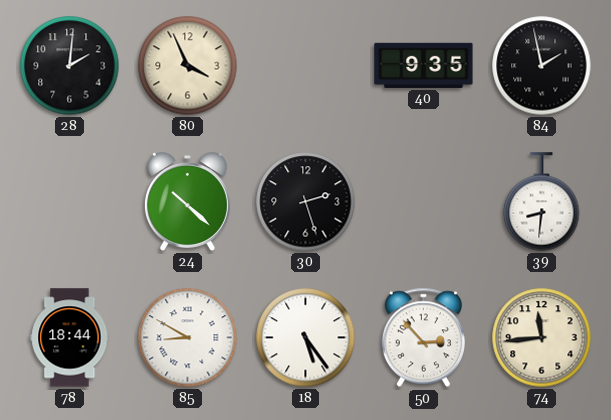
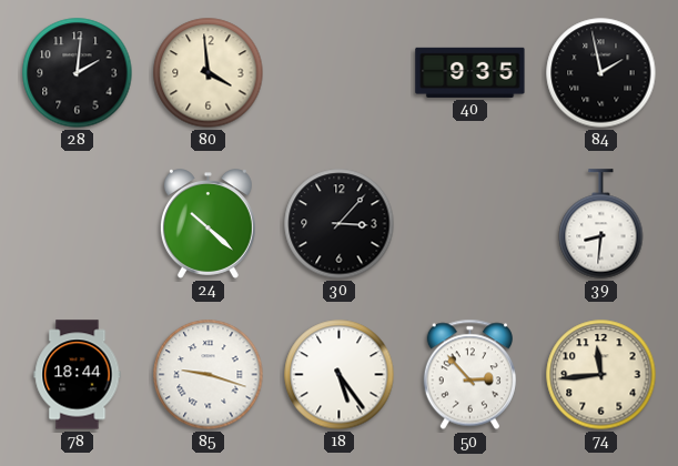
80: 3:56 -> 3:59 (209, 73)
30: 2:27 -> 3:07 (340, 224)
85: 8:50 -> 9:18 (209, 375)
